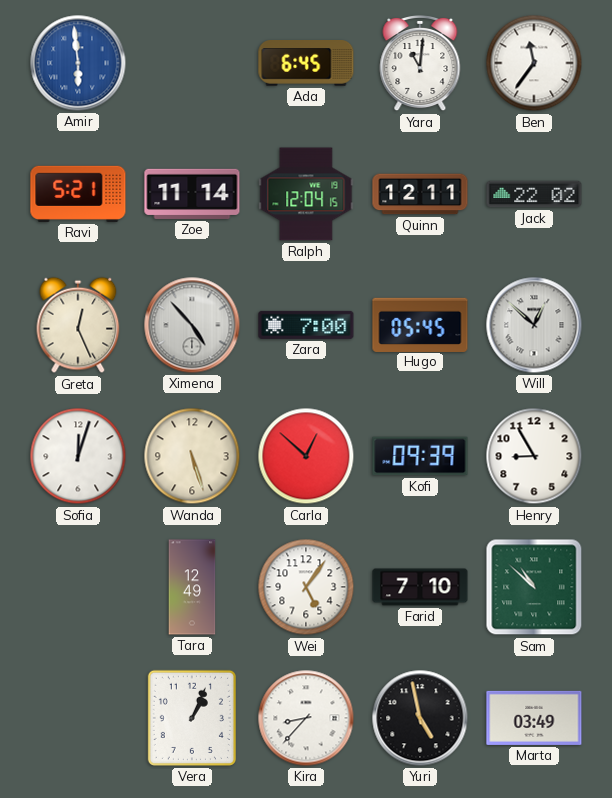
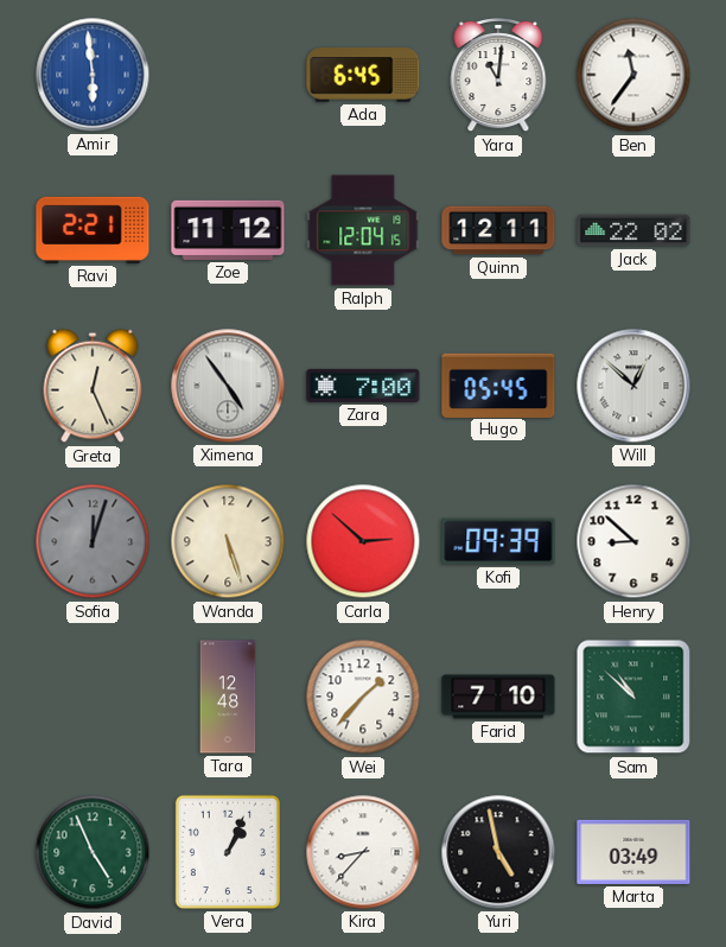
Ravi: 5:21 -> 2:21 (93, 230)
Zoe: 11:14 -> 11:12 (228, 230)
Ximena: 4:53 -> 4:54 (228, 386)
Sofia dial: white -> grey (93, 541)
Carla: 12:52 -> 2:52 (363, 541)
Henry: 8:55 -> 8:52 (633, 541)
Tara: 12:49 -> 12:48 (228, 697)
Wei: 5:06 -> 1:37 (363, 697)
David: none -> 4:56 (93, 852)
